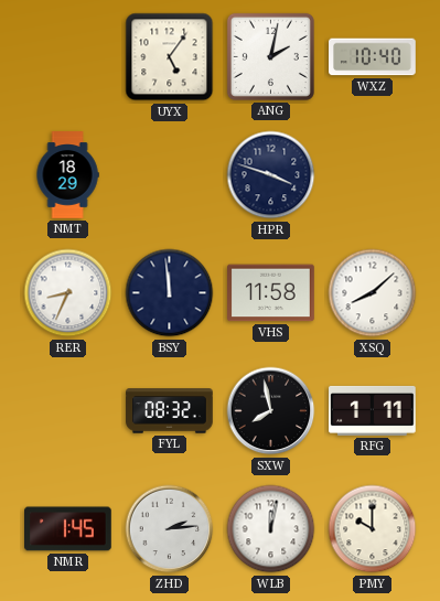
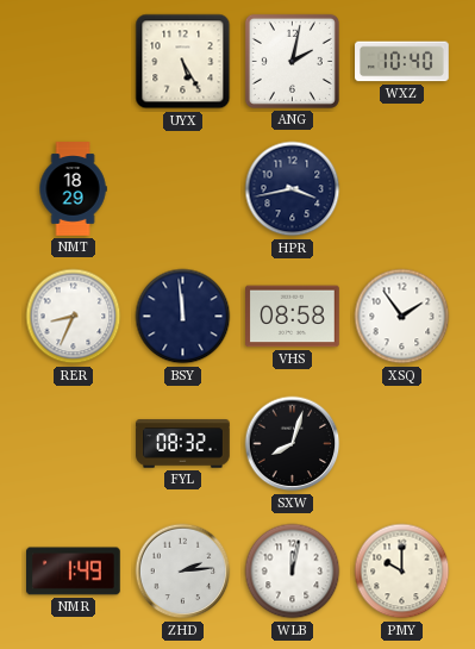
UYX: 5:06 -> 5:25 (183, 62)
HPR: 3:48 -> 3:43 (293, 189)
VHS: 11:58 -> 08:58 (293, 317)
XSQ: 8:08 -> 1:54 (402, 317)
SXW: 7:58 -> 8:03 (293, 444)
RFG: 1:11 -> none (373, 410)
NMR: 1:45 -> 1:49 (74, 572)
